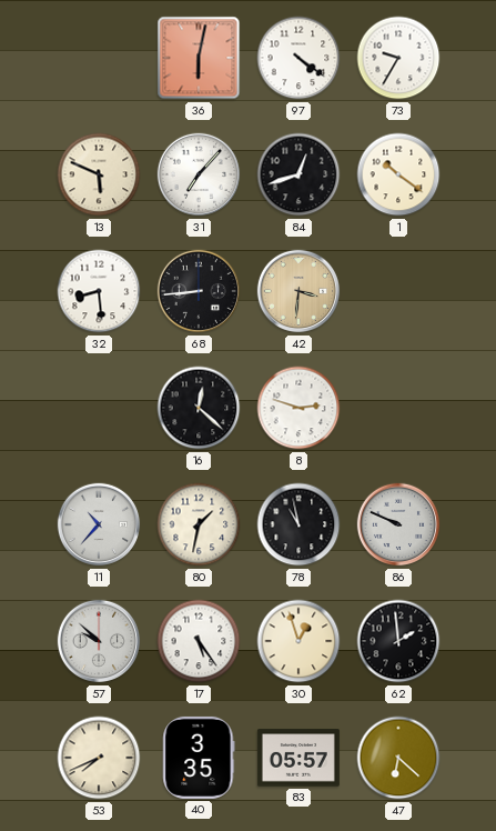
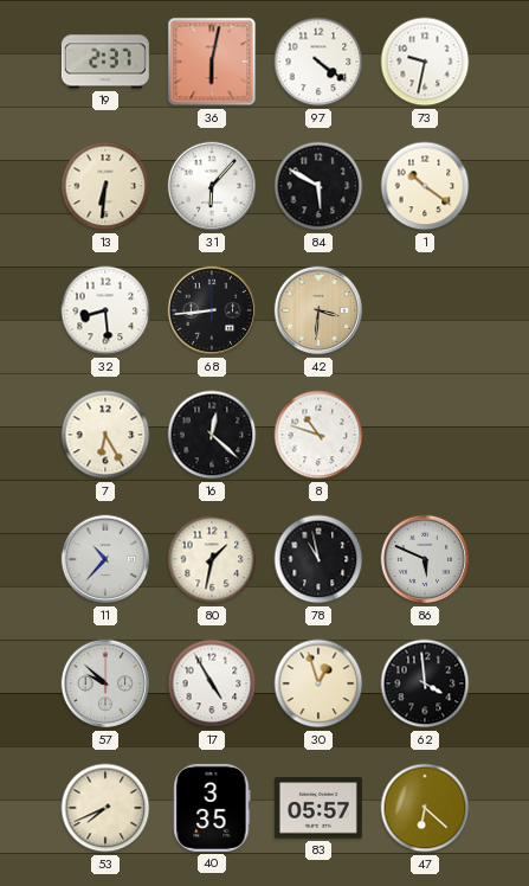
19: none -> 2:37 (105, 62)
73: 9:35 -> 9:32 (425, 62)
13: 5:49 -> 6:31 (105, 186)
31: 7:07 -> 6:07 (212, 186)
84: 12:42 -> 5:50 (318, 186)
7: none -> 6:25 (105, 435)
8: 2:48 -> 10:48 (318, 435)
86: 9:49 -> 5:49 (425, 559)
17: 5:24 -> 4:55 (212, 683)
62: 1:59 -> 3:59 (425, 683)
